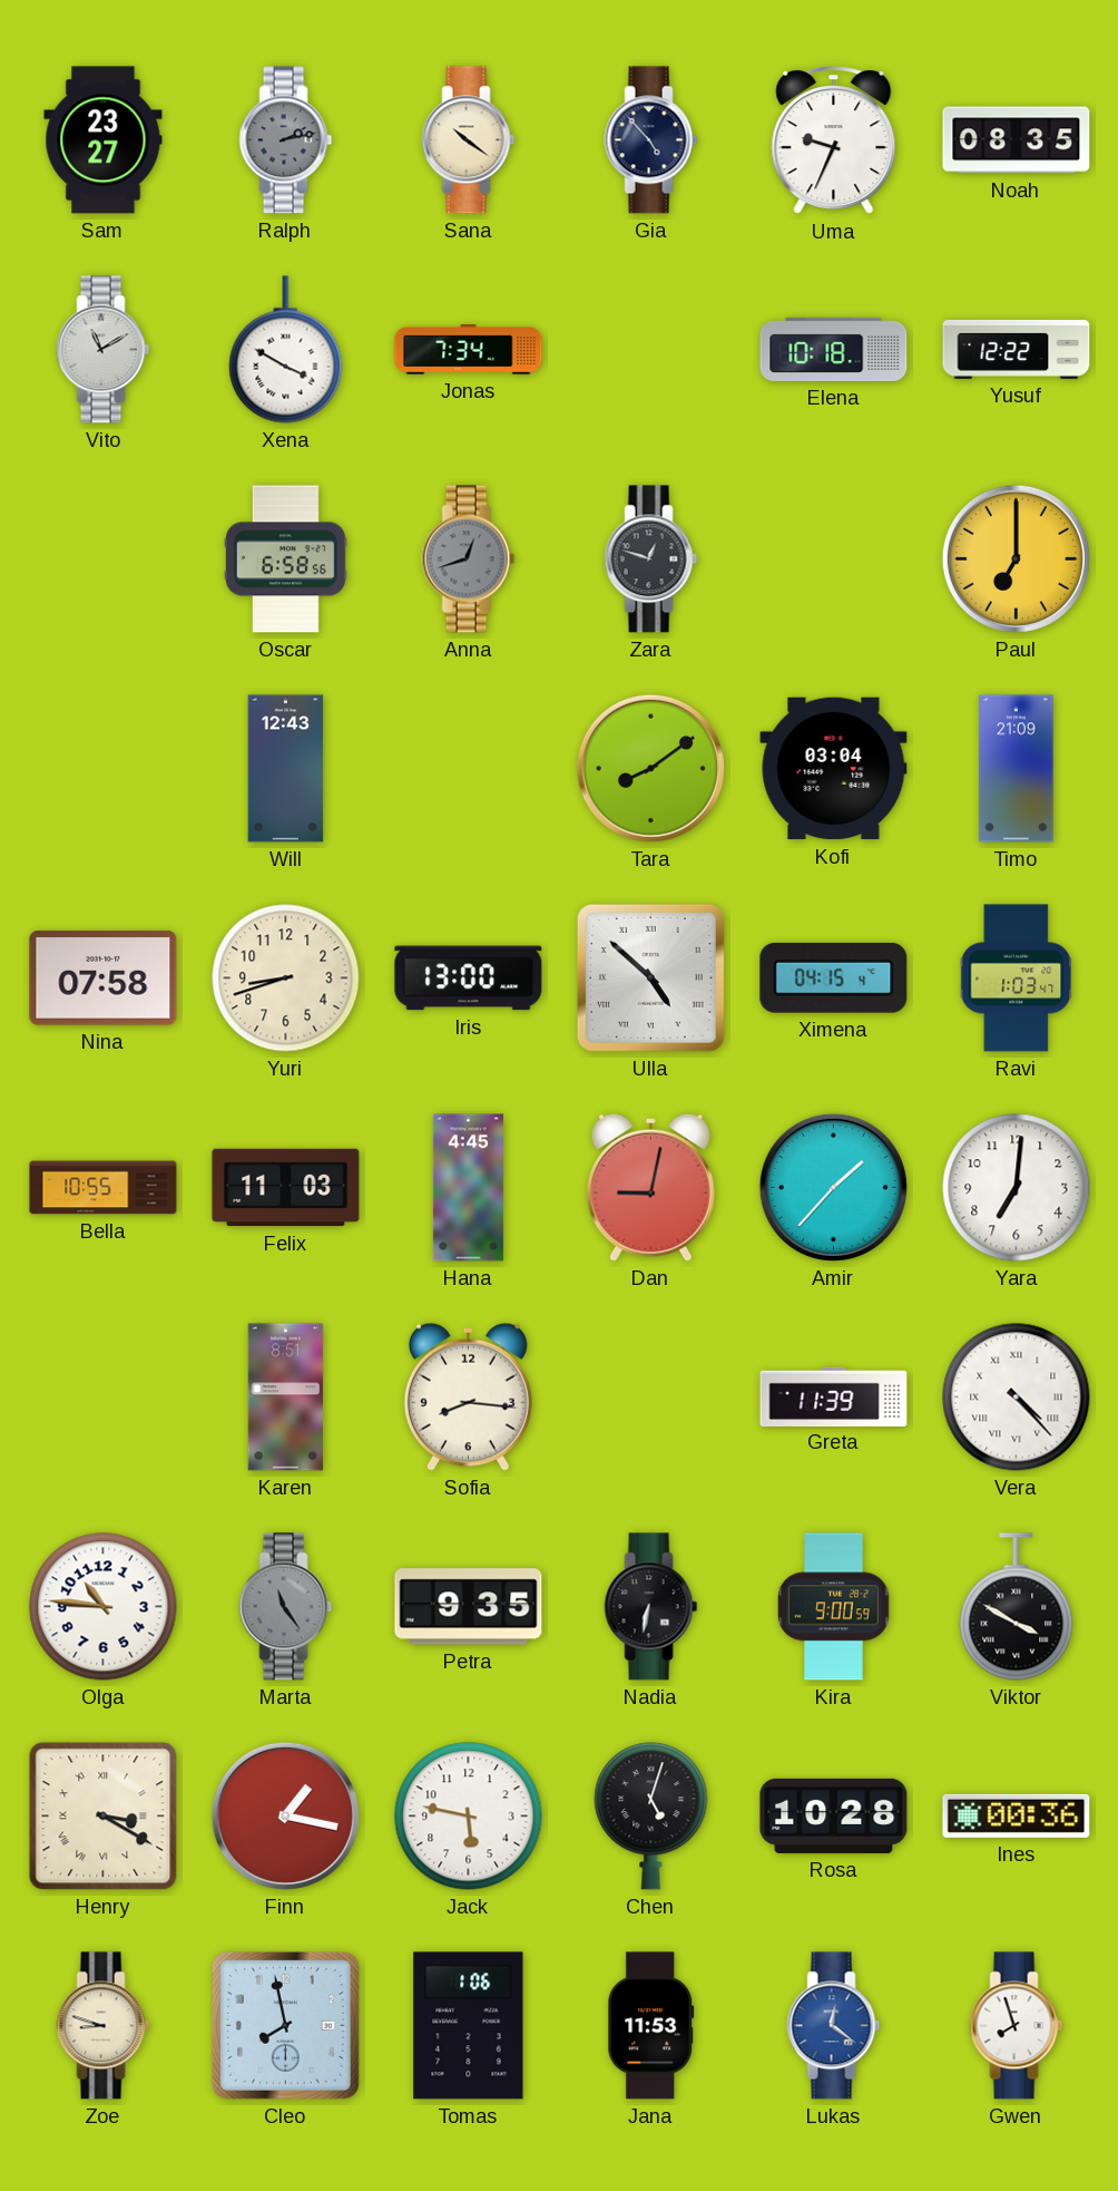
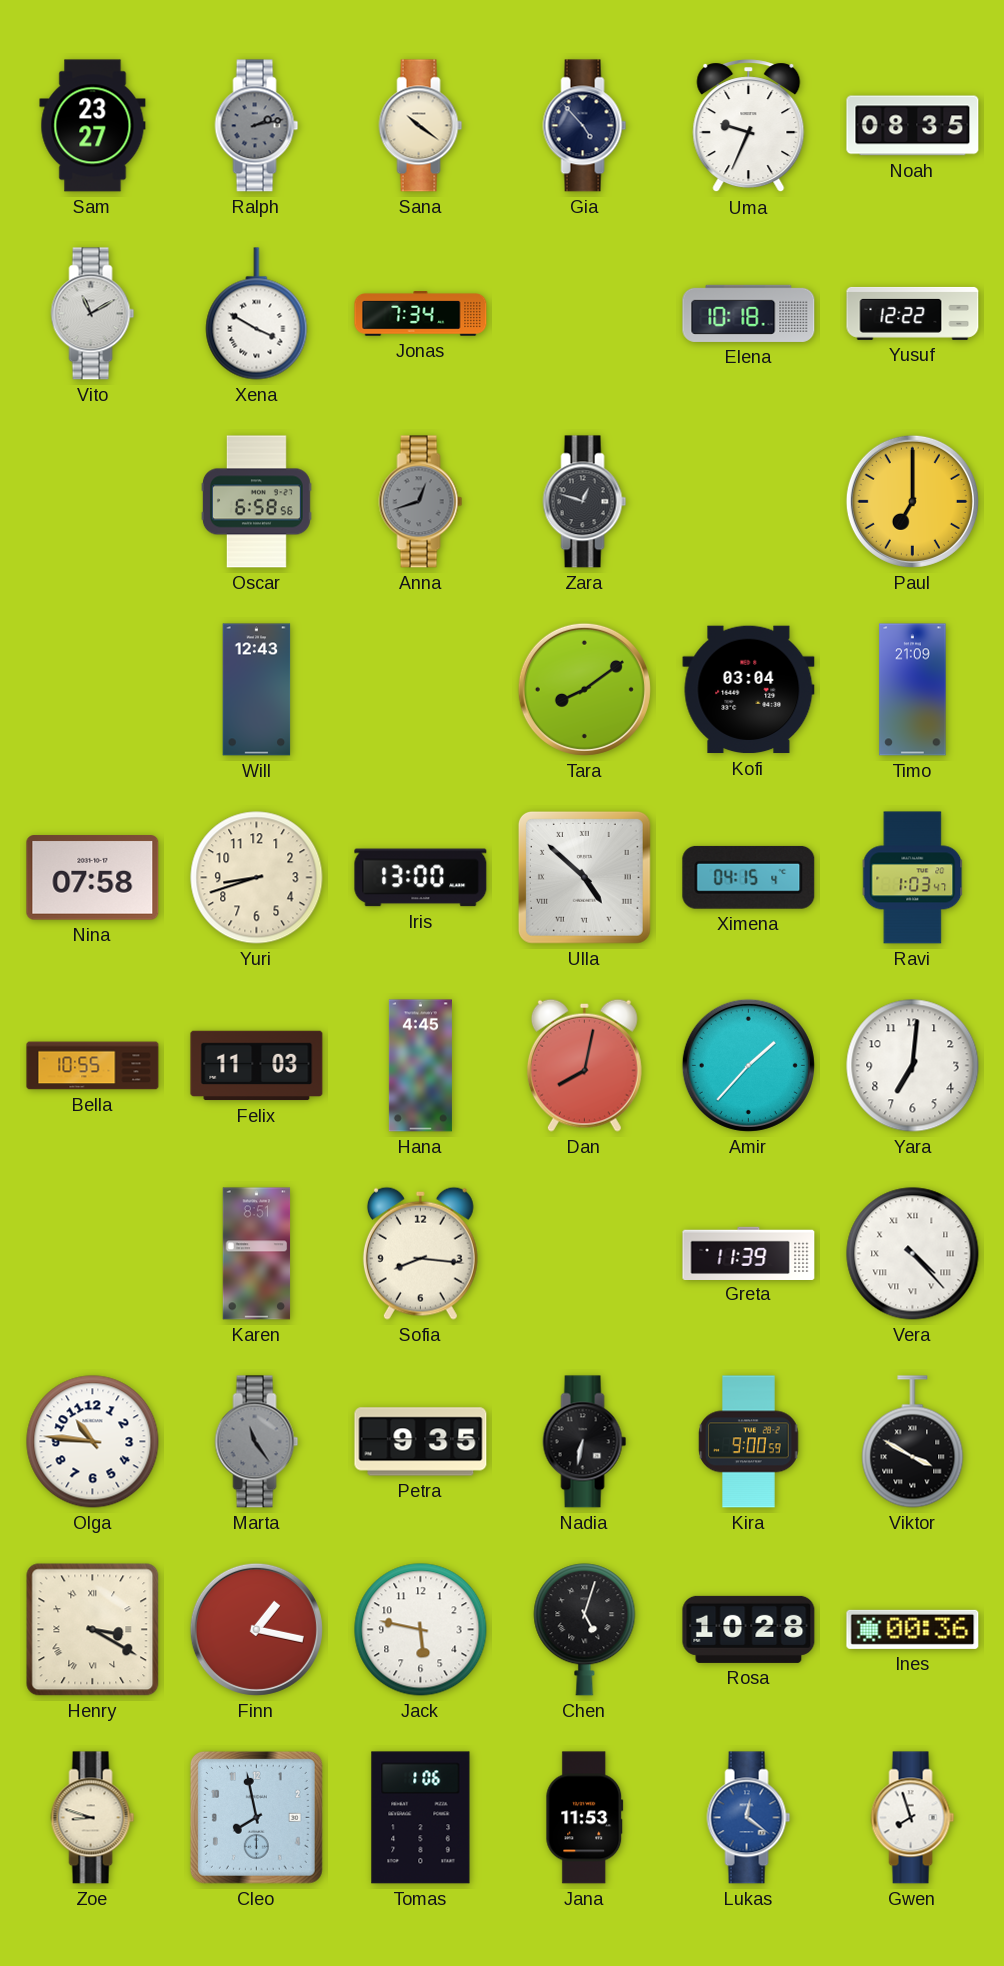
Dan: 9:02 -> 8:02 (584, 1065)
